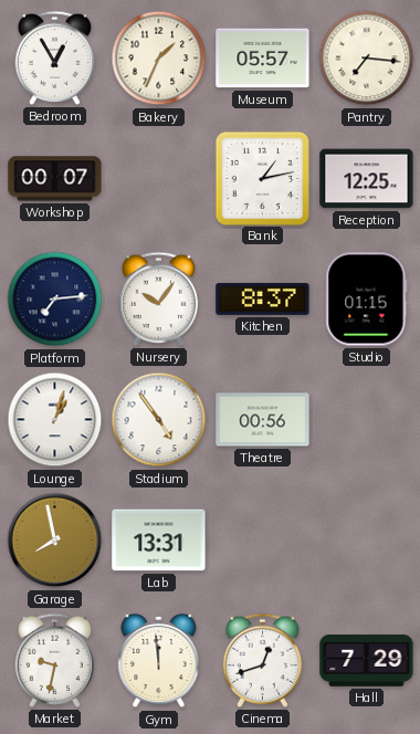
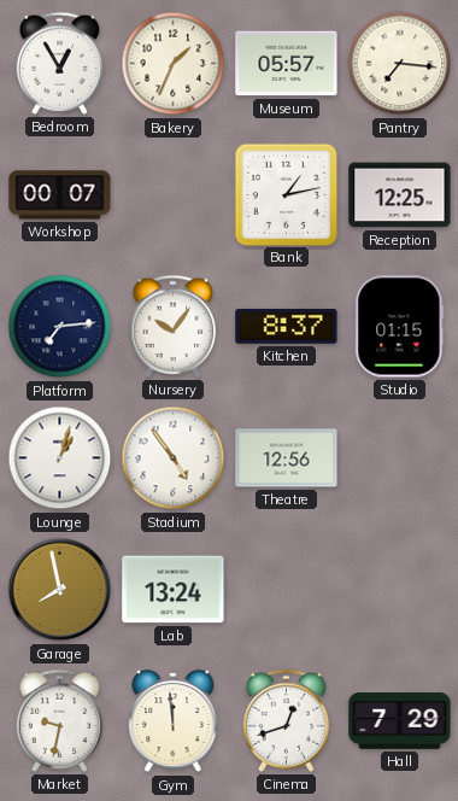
Theatre: 00:56 -> 12:56 (287, 458)
Lab: 13:31 -> 13:24 (174, 590)
